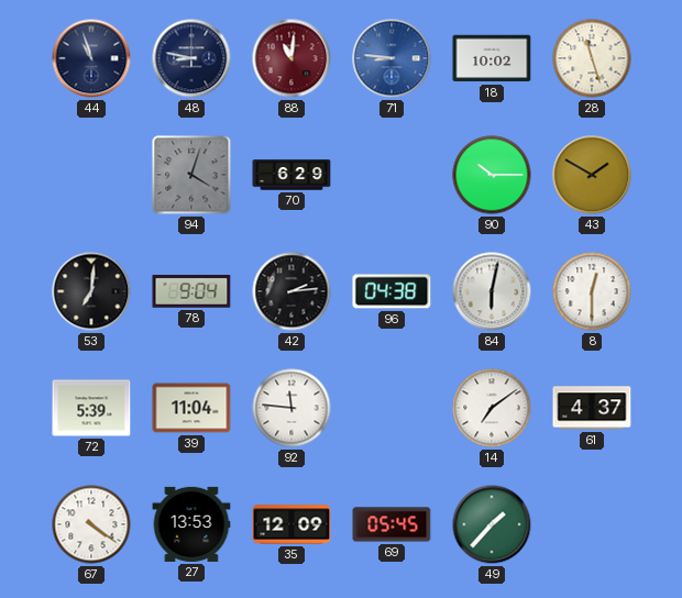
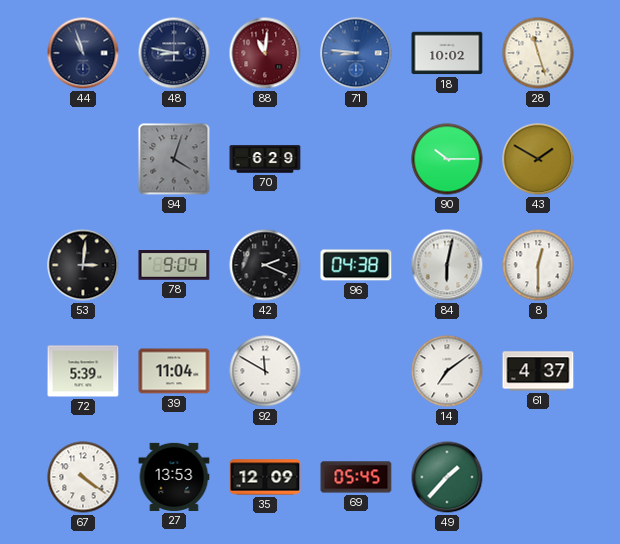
53: 7:01 -> 3:01 (83, 265)
42: 2:14 -> 2:19 (265, 265)
92: 11:46 -> 11:50 (265, 371)
